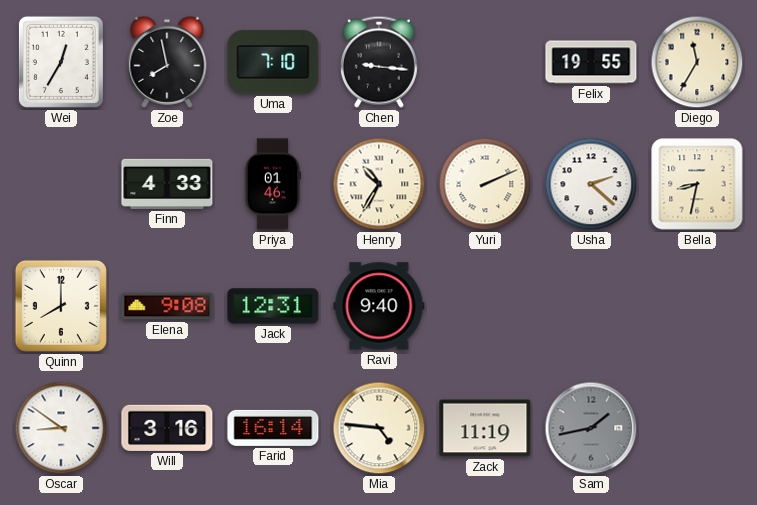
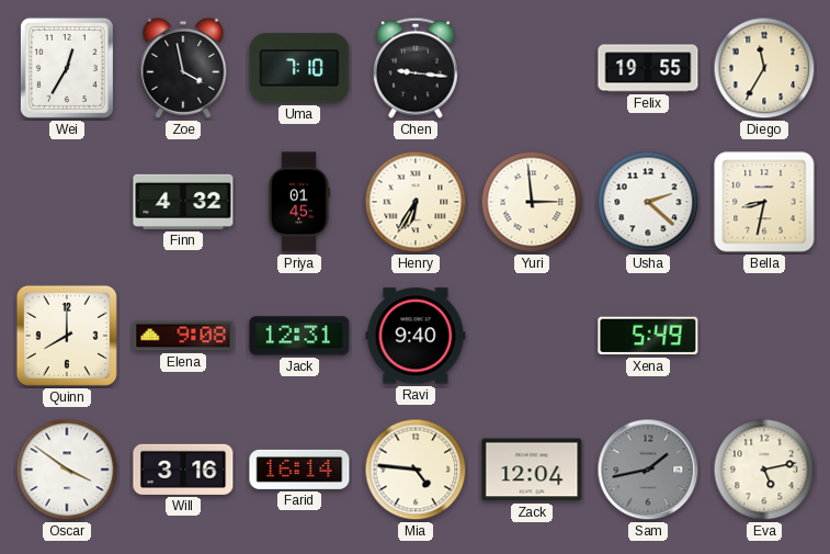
Zoe: 7:58 -> 3:58 (183, 68)
Finn: 4:33 -> 4:32 (183, 202)
Priya: 01:46 -> 01:45 (299, 202)
Henry: 10:35 -> 6:35 (416, 202)
Yuri: 2:11 -> 2:59 (532, 202)
Xena: none -> 5:49 (648, 336)
Oscar: 8:51 -> 3:51 (67, 470)
Zack: 11:19 -> 12:04 (532, 470)
Eva: none -> 5:13 (764, 470)
